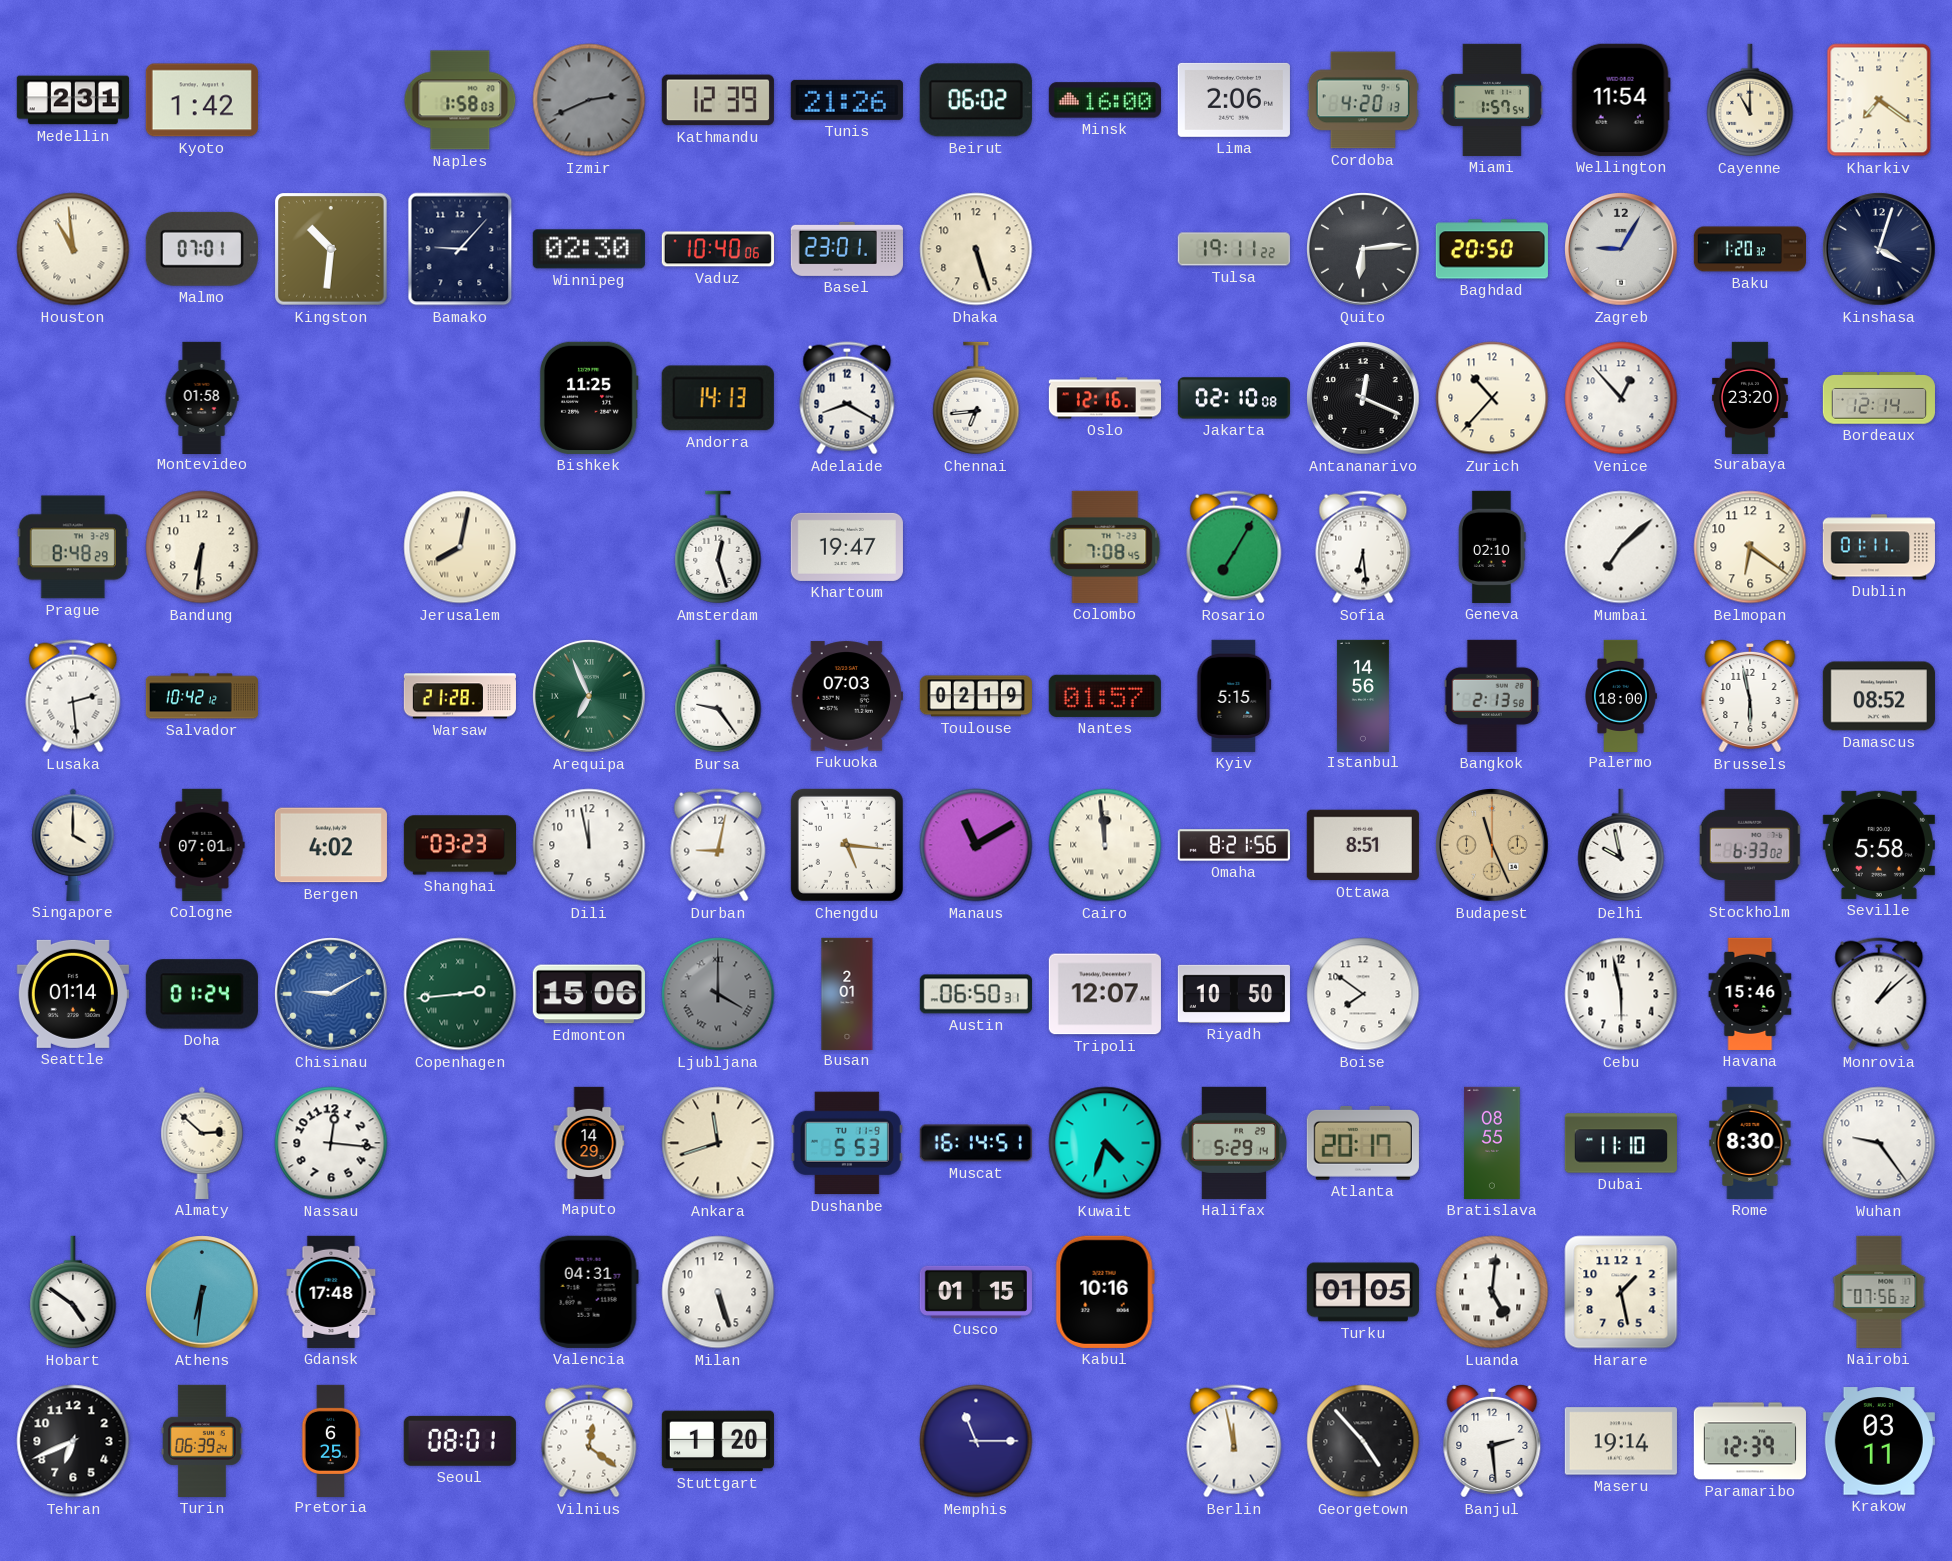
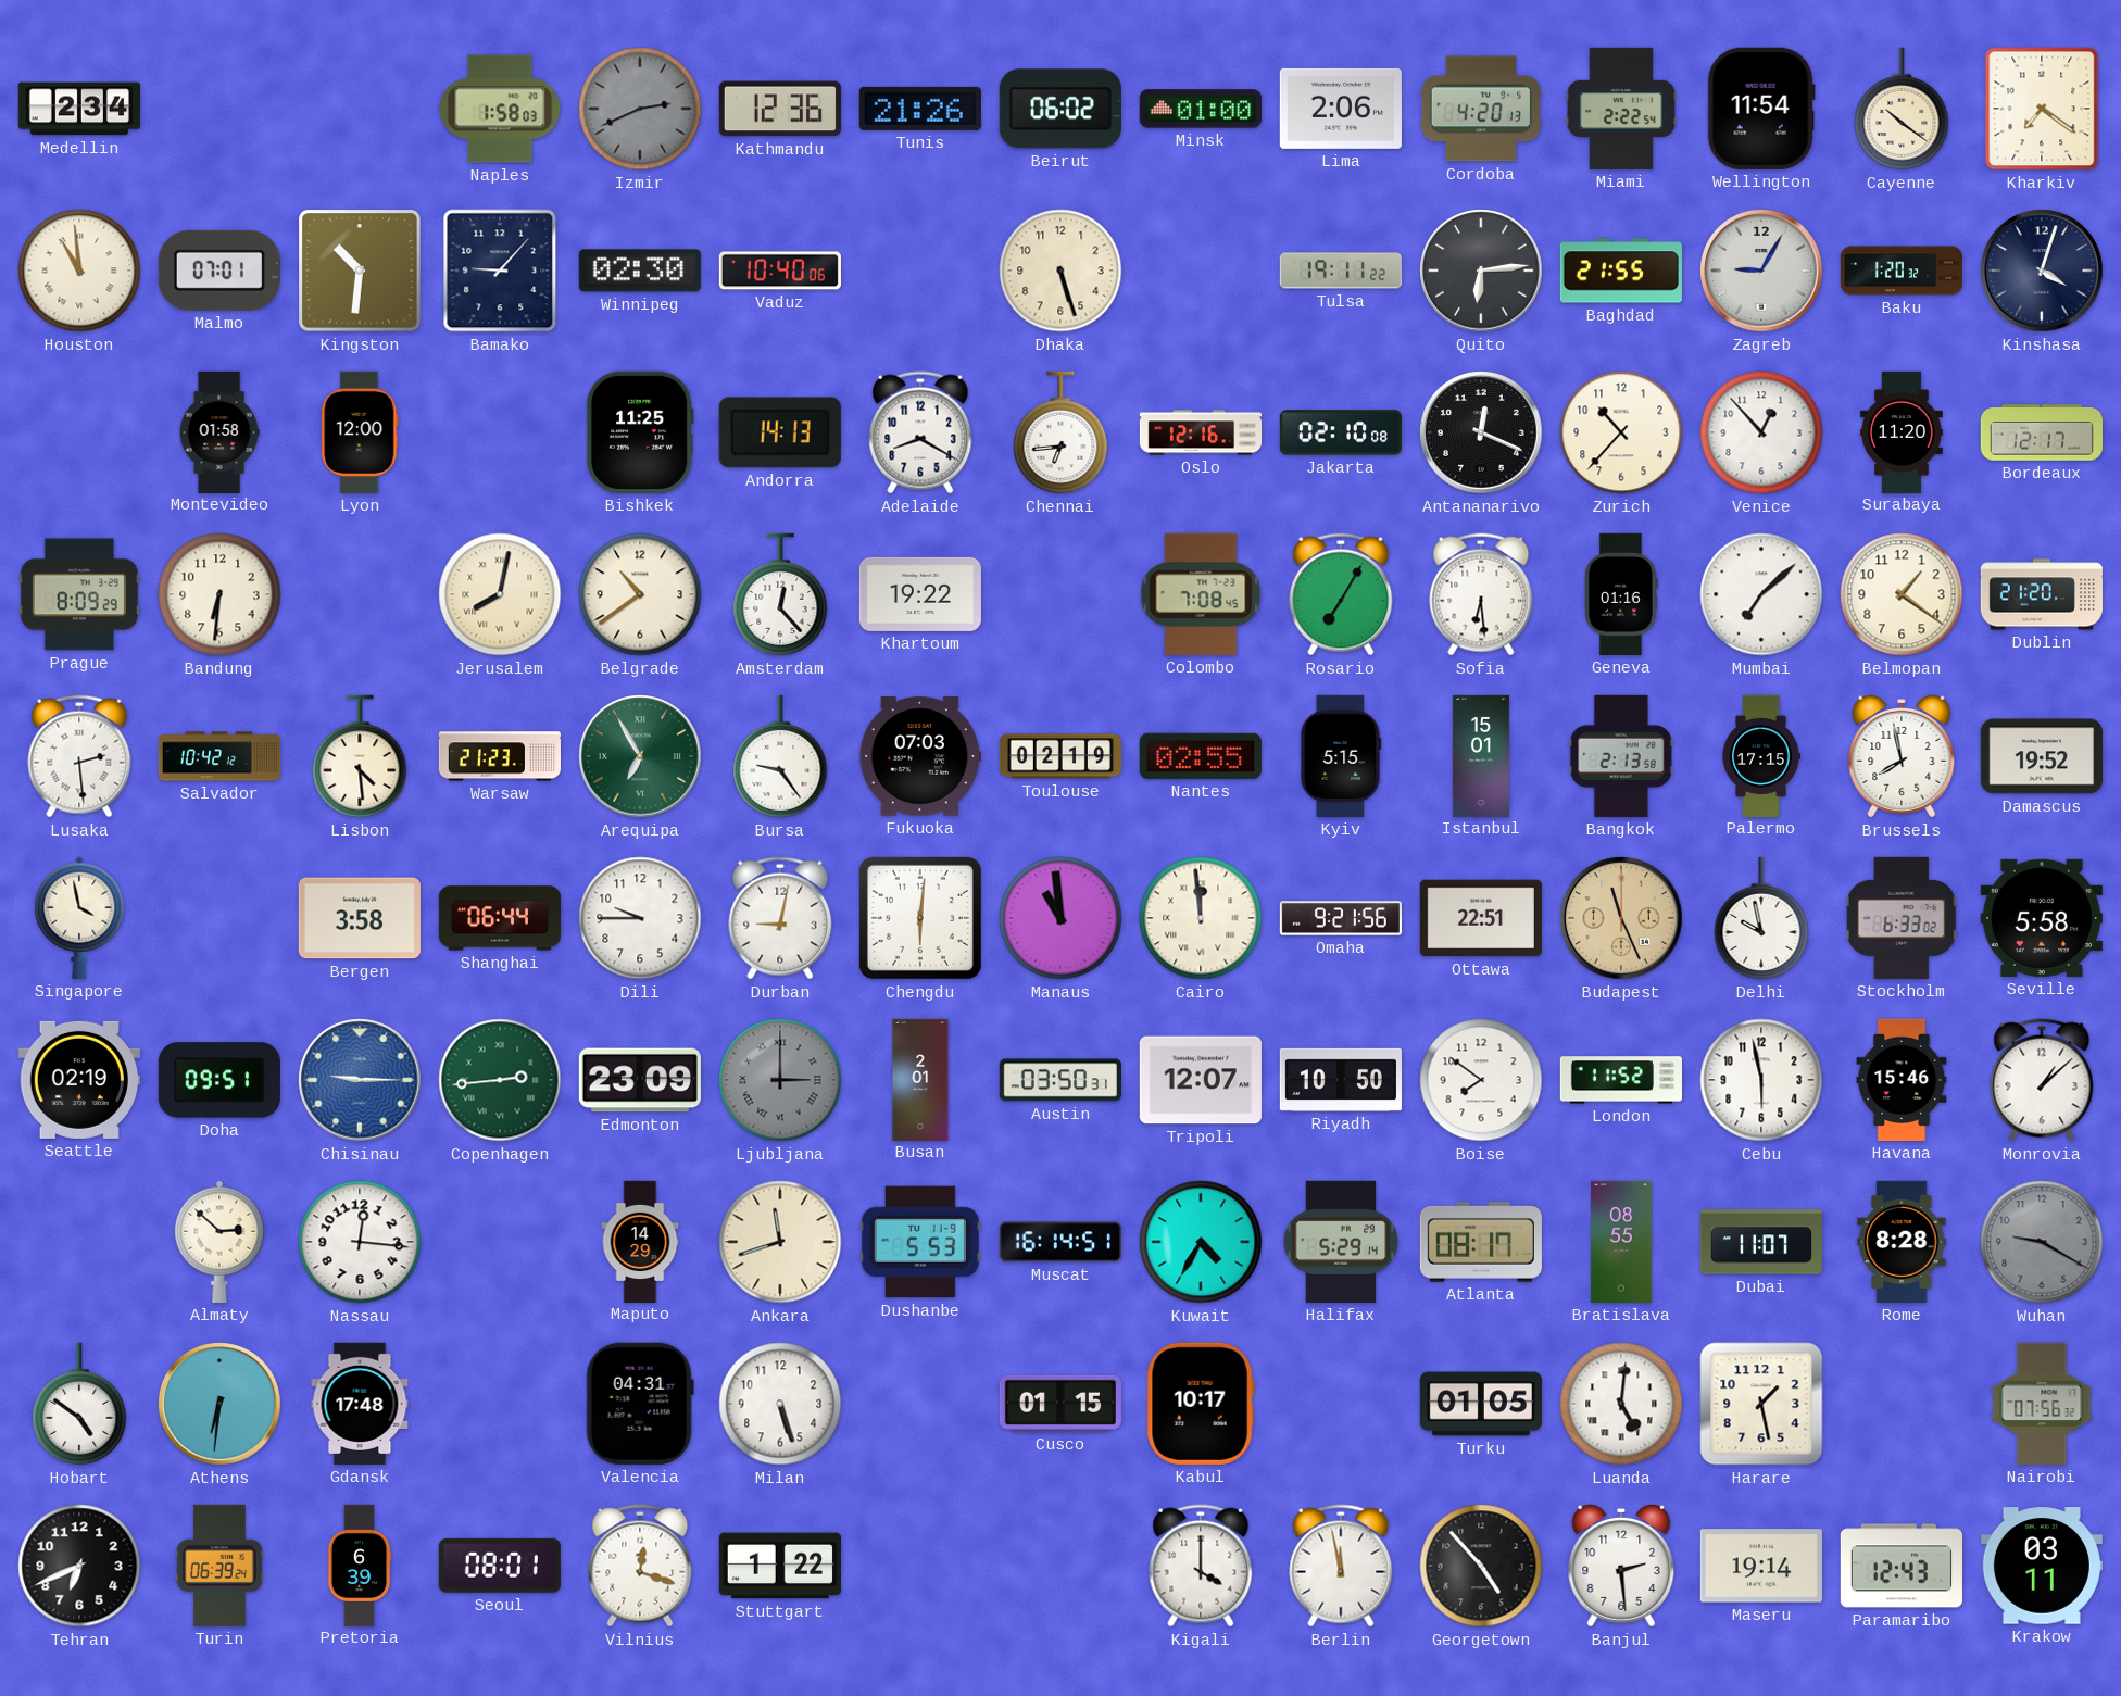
Medellin: 2:31 -> 2:34 (79, 109)
Kyoto: 1:42 -> none (202, 100)
Kathmandu: 12:39 -> 12:36 (780, 109)
Minsk: 16:00 -> 01:00 (1201, 109)
Miami: 1:57 -> 2:22 (1620, 109)
Cayenne: 11:00 -> 10:21 (1902, 109)
Basel: 23:01 -> none (847, 249)
Baghdad: 20:50 -> 21:55 (1621, 271)
Lyon: none -> 12:00 (360, 432)
Surabaya: 23:20 -> 11:20 (1903, 431)
Bordeaux: 12:14 -> 12:17 (2042, 432)
Prague: 8:48 -> 8:09 (79, 594)
Belgrade: none -> 10:39 (640, 594)
Amsterdam: 12:27 -> 12:23 (780, 594)
Khartoum: 19:47 -> 19:22 (920, 594)
Geneva: 02:10 -> 01:16 (1622, 594)
Belmopan: 6:21 -> 1:21 (1902, 594)
Dublin: 01:11 -> 21:20 (2042, 594)
Lisbon: none -> 4:29 (360, 756)
Warsaw: 21:28 -> 21:23 (500, 756)
Arequipa: 6:56 -> 6:55 (640, 756)
Nantes: 01:57 -> 02:55 (1201, 756)
Istanbul: 14:56 -> 15:01 (1481, 755)
Palermo: 18:00 -> 17:15 (1761, 755)
Brussels: 5:58 -> 7:58 (1902, 756)
Damascus: 08:52 -> 19:52 (2042, 756)
Singapore: 4:00 -> 3:58 (79, 918)
Cologne: 07:01 -> none (202, 845)
Bergen: 4:02 -> 3:58 (360, 918)
Shanghai: 03:23 -> 06:44 (499, 918)
Dili: 11:58 -> 9:45 (640, 918)
Chengdu: 5:16 -> 6:01 (920, 918)
Manaus: 11:10 -> 10:59 (1060, 918)
Omaha: 8:21 -> 9:21 (1341, 918)
Ottawa: 8:51 -> 22:51 (1481, 918)
Seattle: 01:14 -> 02:19 (79, 1080)
Doha: 01:24 -> 09:51 (219, 1080)
Chisinau: 9:10 -> 9:15 (360, 1080)
Edmonton: 15:06 -> 23:09 (640, 1080)
Ljubljana: 4:00 -> 3:00 (780, 1080)
Austin: 06:50 -> 03:50 (1060, 1080)
London: none -> 11:52 (1621, 1080)
Kuwait: 4:33 -> 4:35 (1201, 1242)
Atlanta: 20:17 -> 08:17 (1481, 1242)
Dubai: 11:10 -> 11:07 (1761, 1242)
Rome: 8:30 -> 8:28 (1902, 1242)
Wuhan: 9:24 -> 9:20 (2042, 1242)
Wuhan dial: white -> grey (2042, 1242)
Kabul: 10:16 -> 10:17 (1201, 1404)
Pretoria: 6:25 -> 6:39 (360, 1565)
Vilnius: 12:21 -> 12:18 (640, 1566)
Stuttgart: 1:20 -> 1:22 (780, 1566)
Memphis: 11:15 -> none (976, 1441)
Kigali: none -> 4:00 (1201, 1566)
Paramaribo: 12:39 -> 12:43 (1902, 1566)
